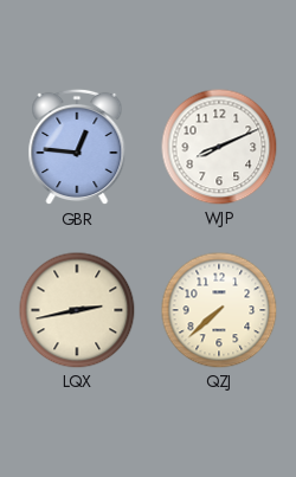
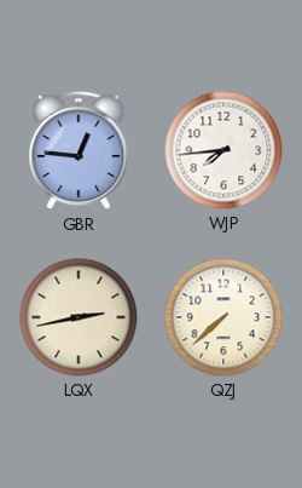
WJP: 8:11 -> 7:44 (223, 150)
